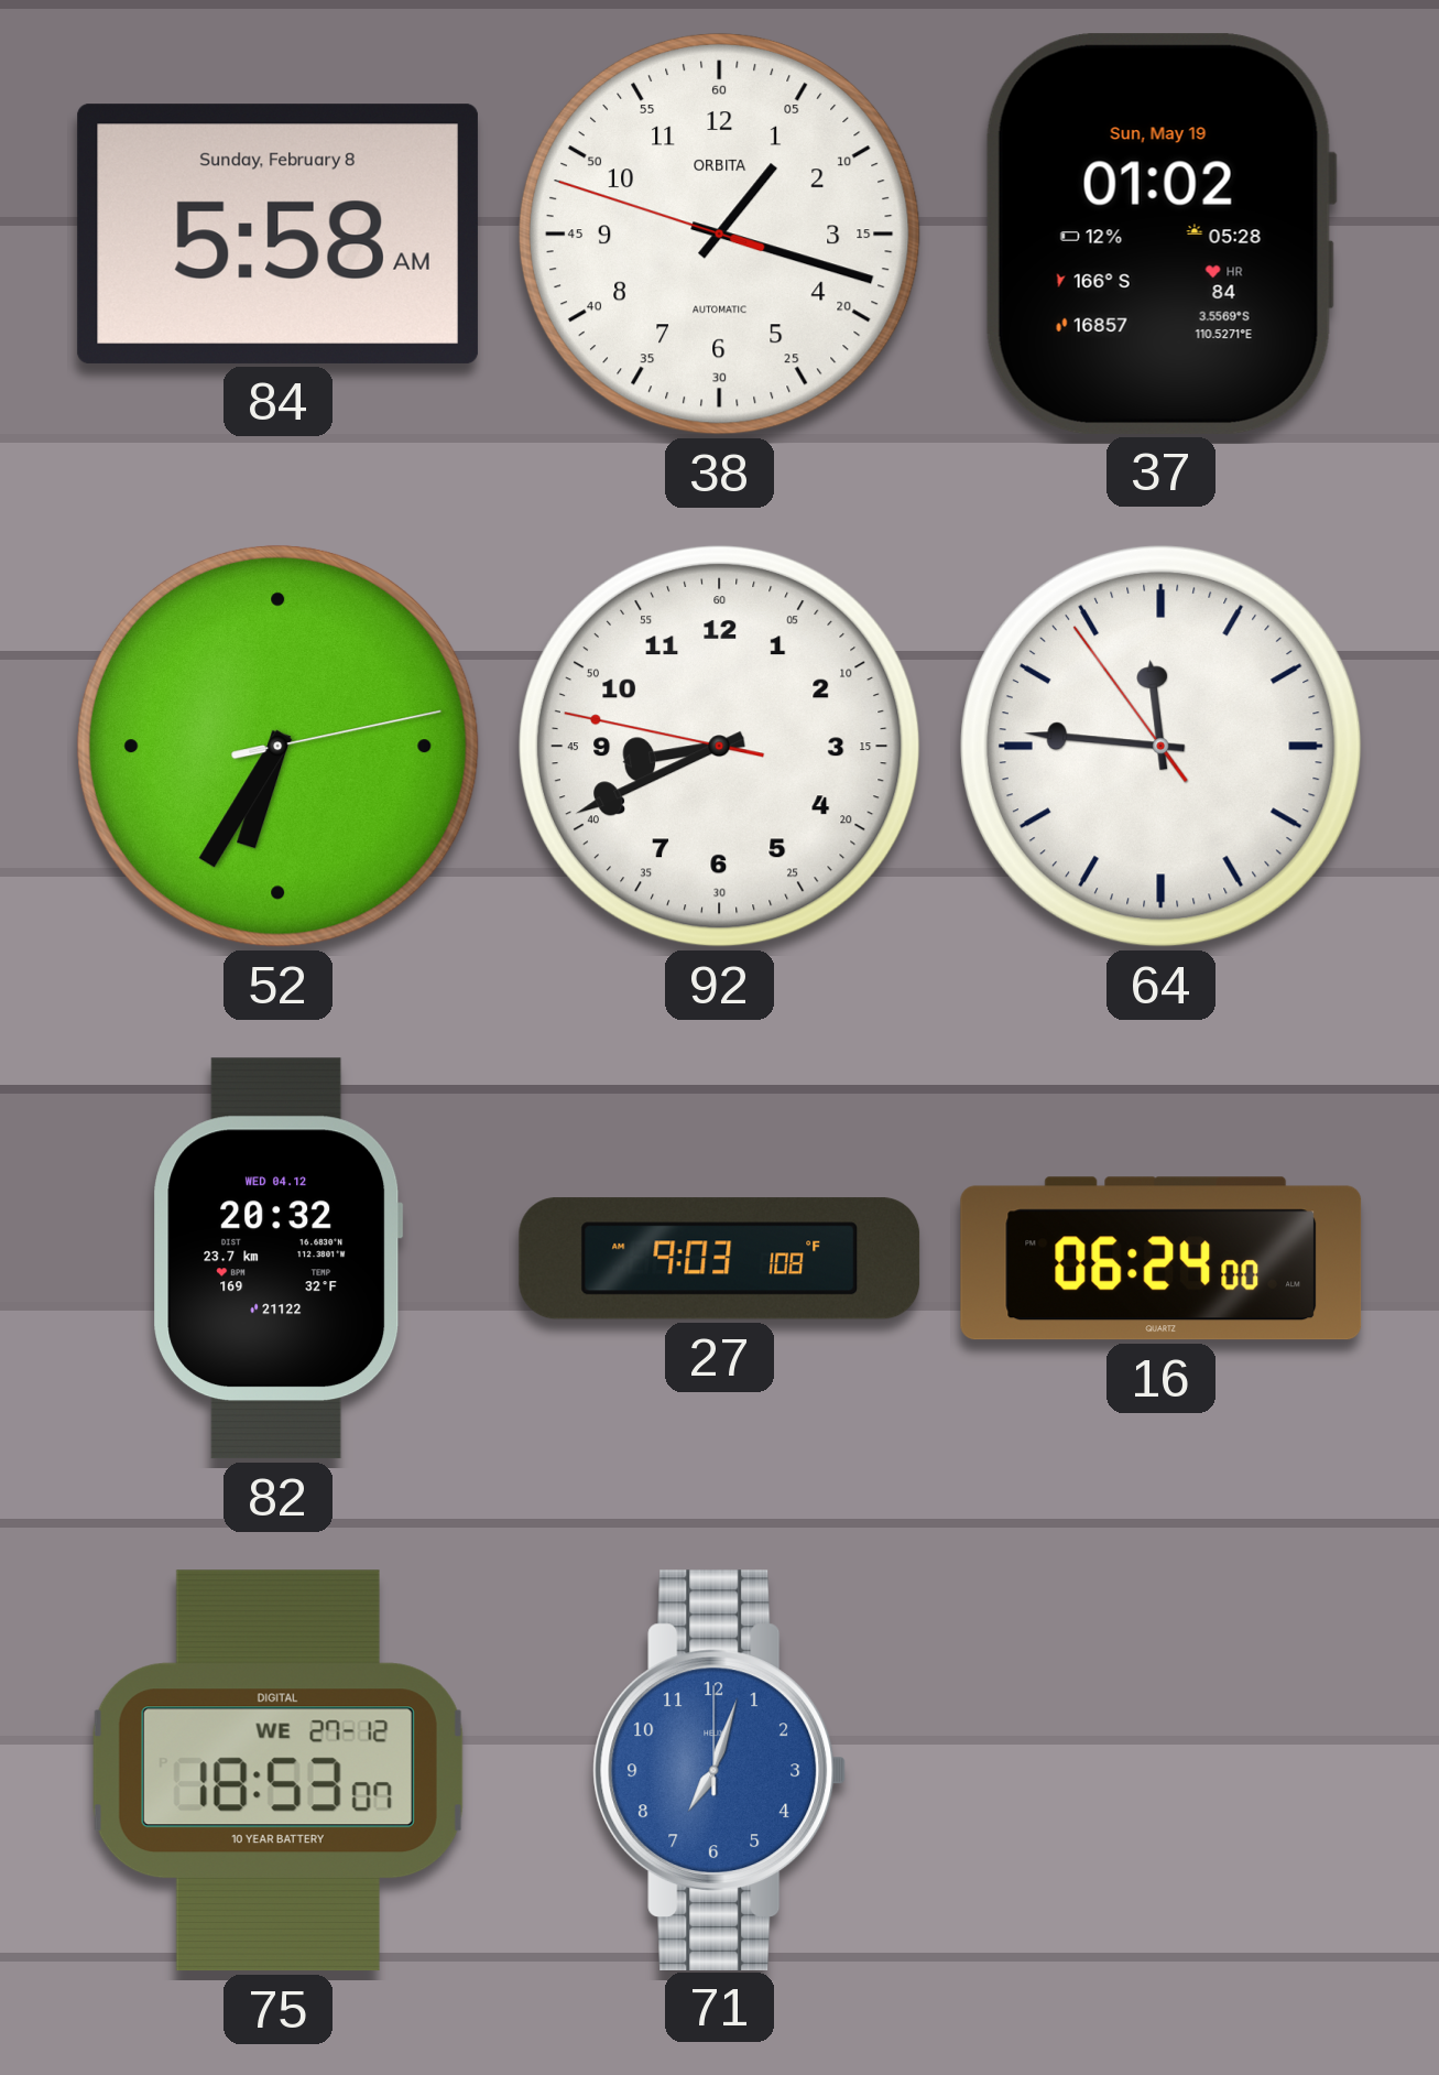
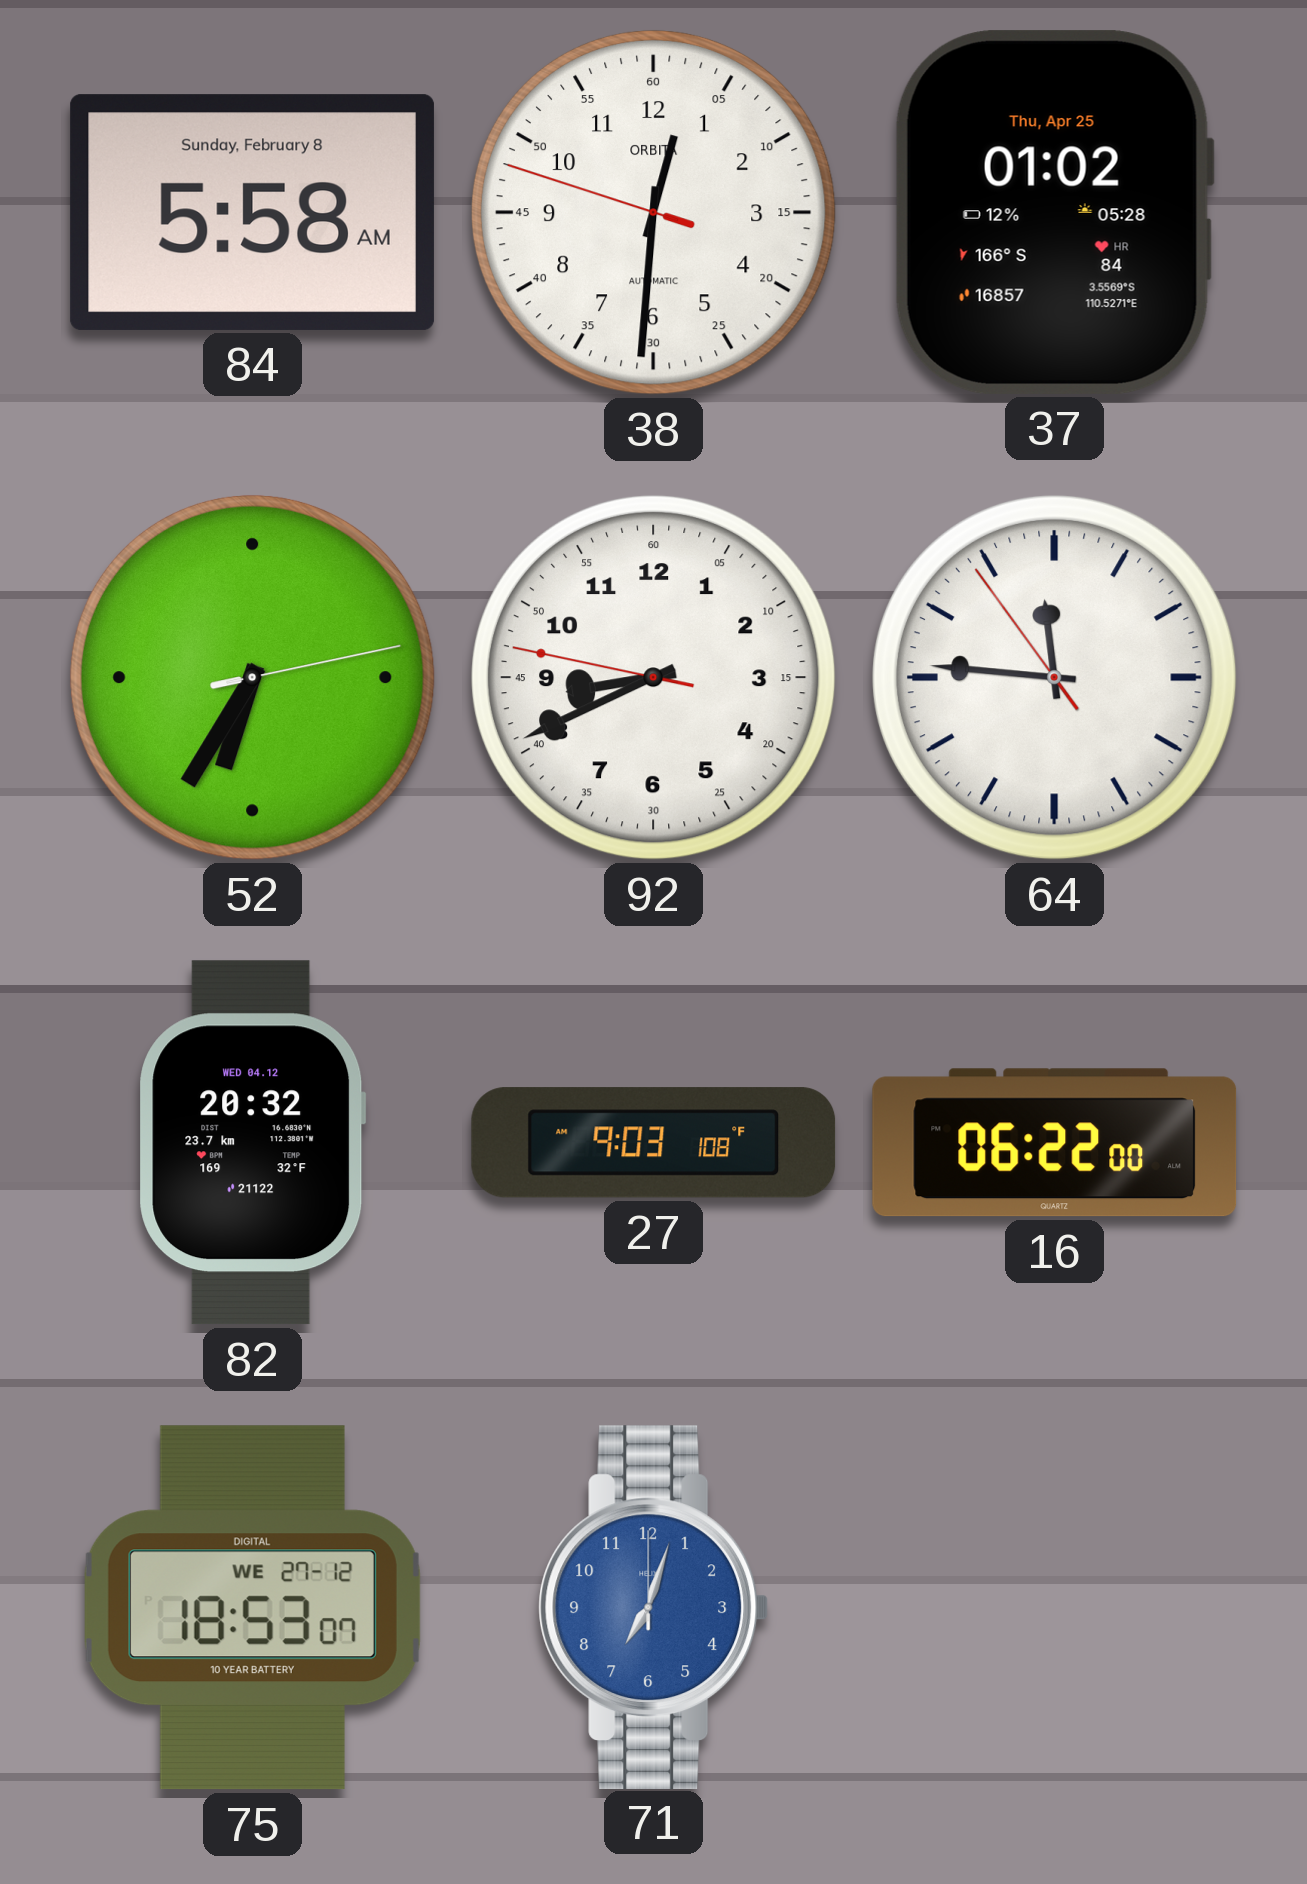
38: 1:17 -> 12:30 (653, 212)
37 date: Sun, May 19 -> Thu, Apr 25 (1054, 212)
16: 06:24 -> 06:22 (1055, 1143)
